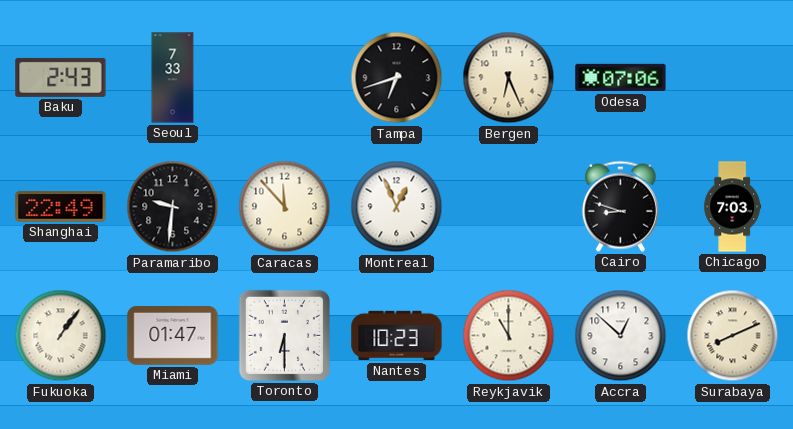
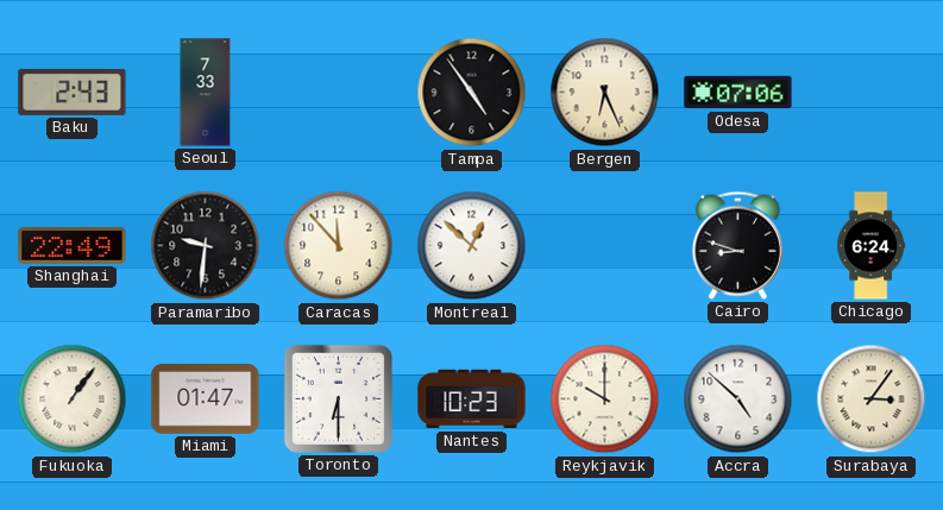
Tampa: 6:42 -> 4:54 (472, 93)
Montreal: 12:56 -> 12:52 (472, 246)
Chicago: 7:03 -> 6:24 (872, 246)
Reykjavik: 11:00 -> 10:00 (605, 399)
Accra: 12:52 -> 4:52 (738, 399)
Surabaya: 8:11 -> 3:06 (872, 399)
